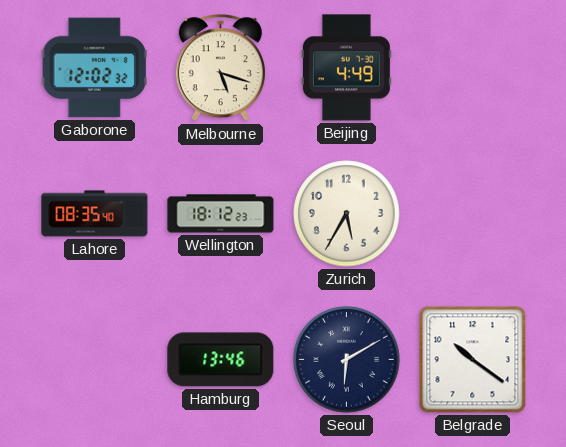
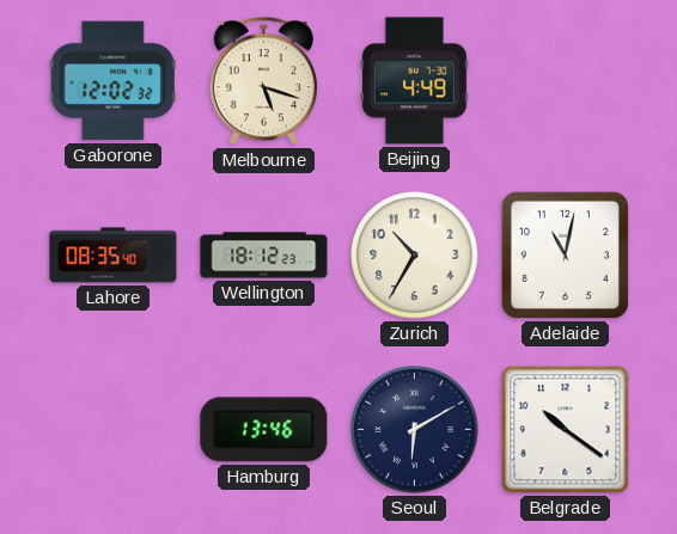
Zurich: 5:35 -> 10:35 (415, 256)
Adelaide: none -> 11:02 (565, 254)
